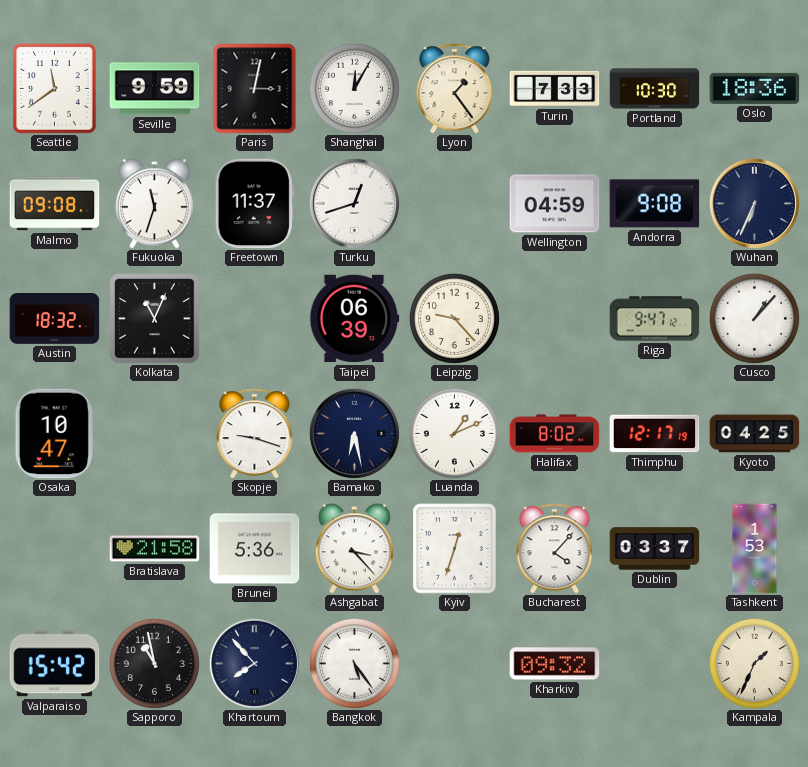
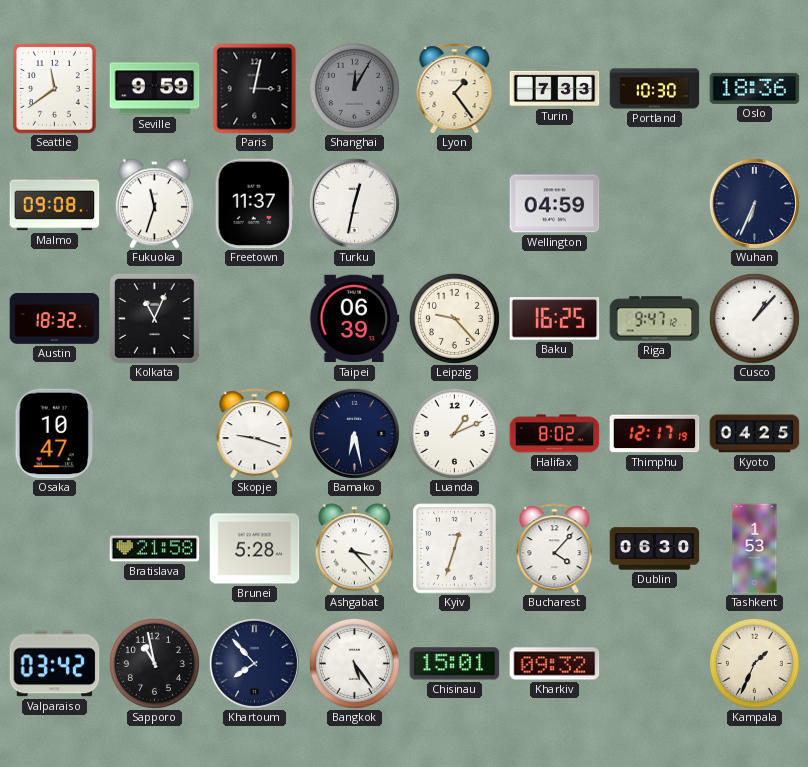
Shanghai dial: white -> grey (354, 88)
Turku: 12:42 -> 12:32 (354, 203)
Andorra: 9:08 -> none (655, 204)
Baku: none -> 16:25 (555, 319)
Brunei: 5:36 -> 5:28 (255, 549)
Dublin: 03:37 -> 06:30 (655, 549)
Valparaiso: 15:42 -> 03:42 (55, 664)
Chisinau: none -> 15:01 (455, 664)
